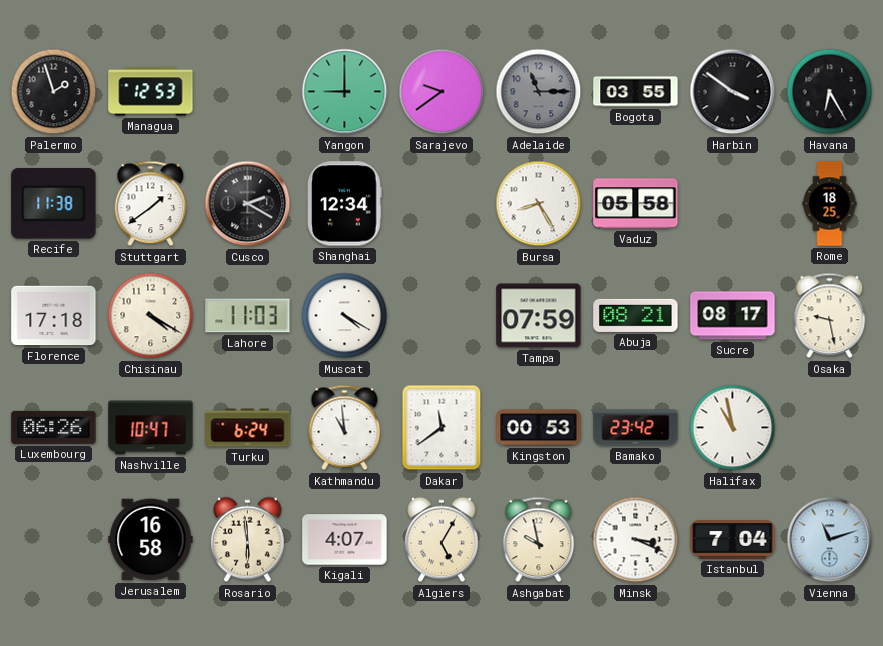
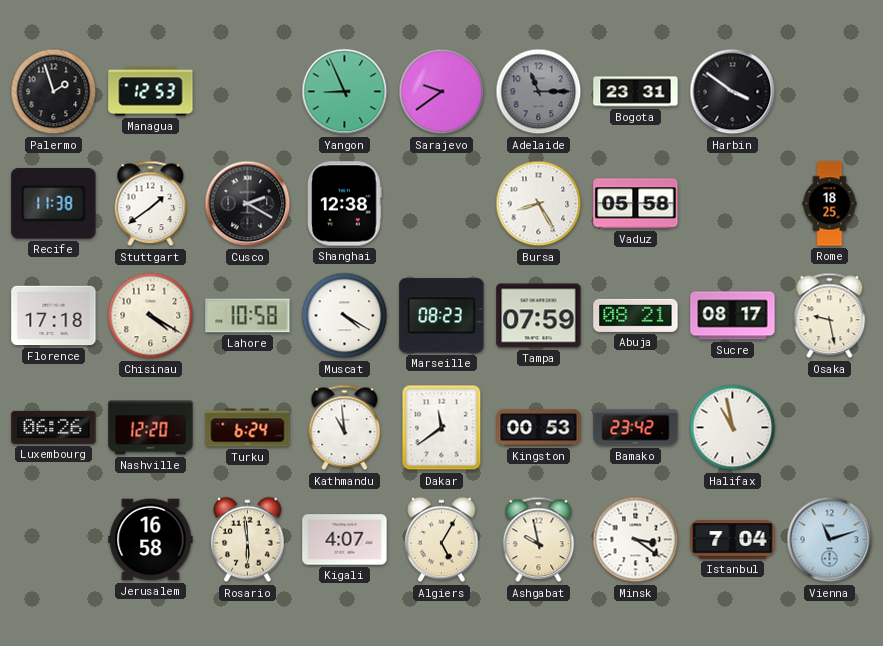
Yangon: 9:00 -> 8:56 (345, 92)
Bogota: 03:55 -> 23:31 (636, 92)
Havana: 6:25 -> none (830, 92)
Shanghai: 12:34 -> 12:38 (345, 204)
Lahore: 11:03 -> 10:58 (248, 316)
Marseille: none -> 08:23 (442, 316)
Nashville: 10:47 -> 12:20 (151, 428)
Minsk: 3:19 -> 3:21 (636, 540)
